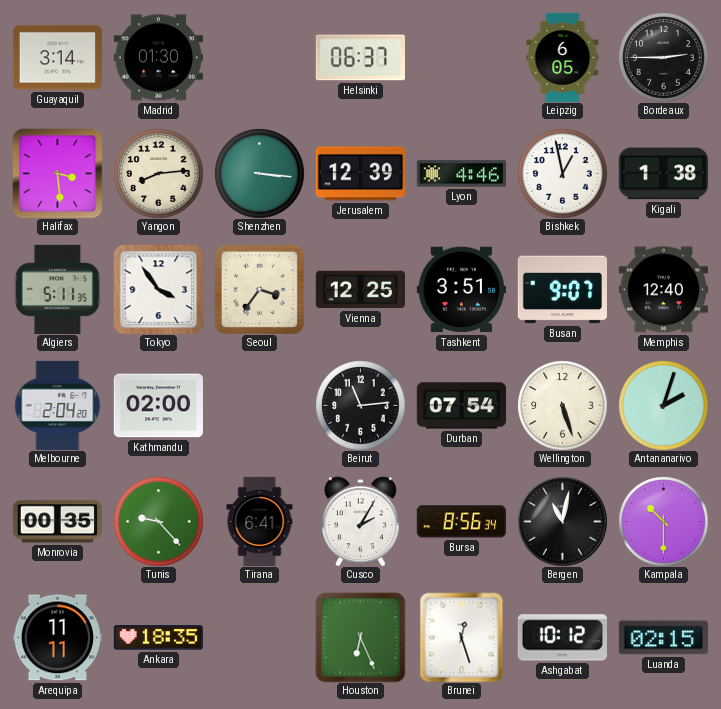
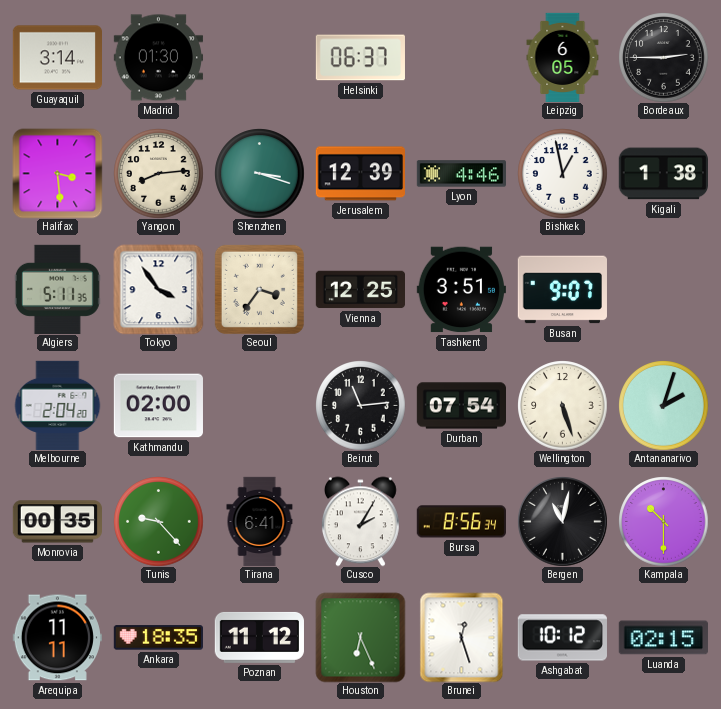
Shenzhen: 3:16 -> 3:18 (259, 173)
Memphis: 12:40 -> none (663, 290)
Poznan: none -> 11:12 (259, 637)
